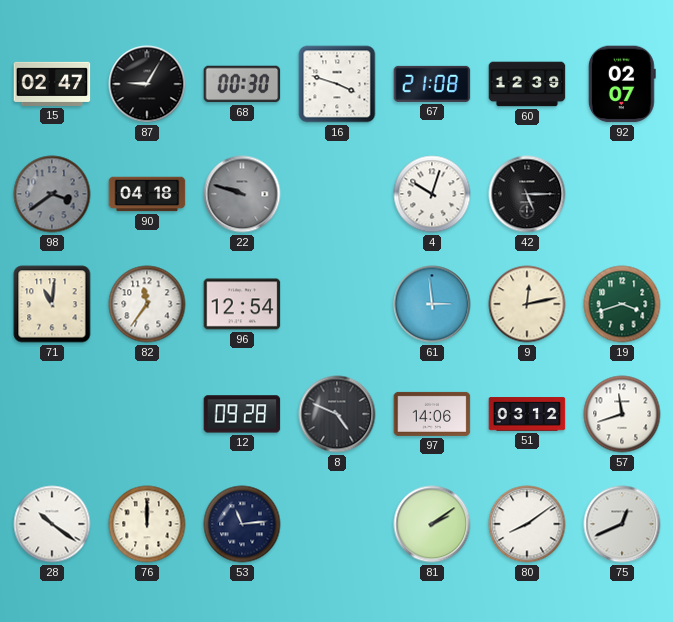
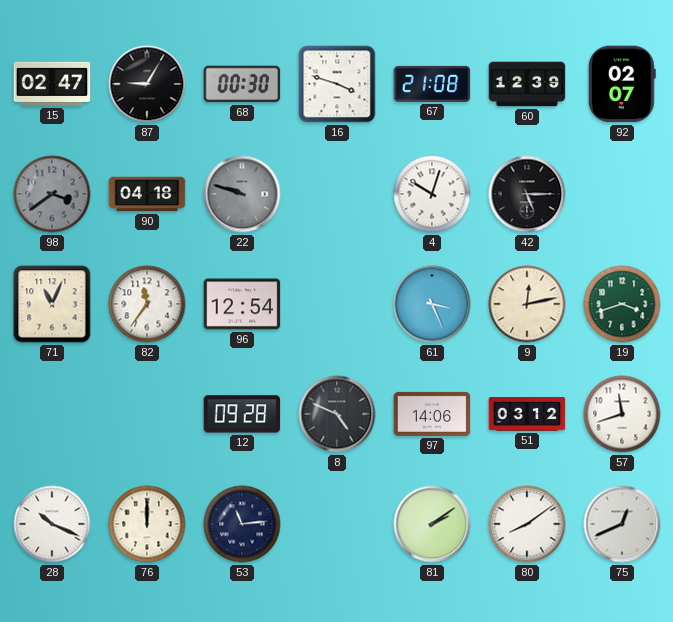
71: 11:01 -> 11:04 (52, 304)
61: 2:59 -> 3:26 (432, 304)
28: 10:21 -> 10:19 (52, 524)
